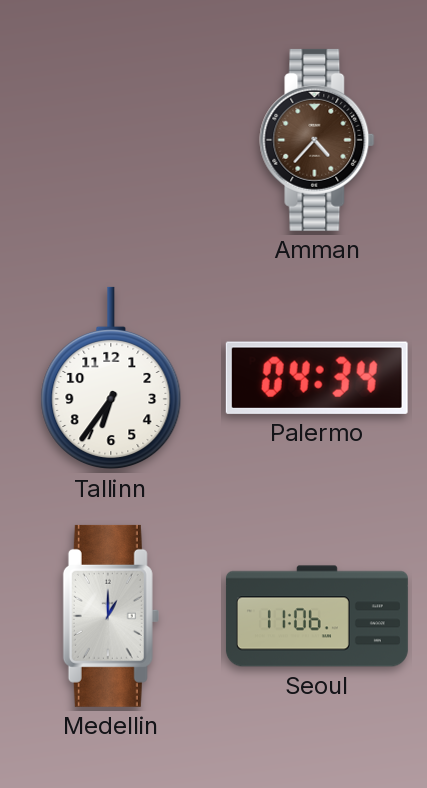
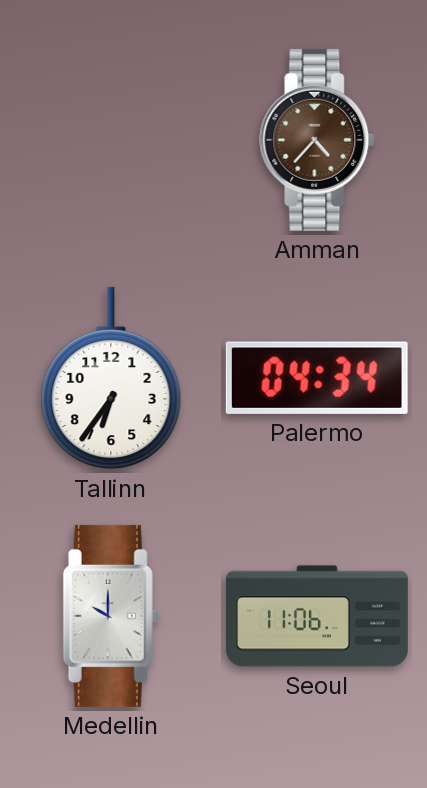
Medellin: 1:00 -> 10:00 (111, 616)
